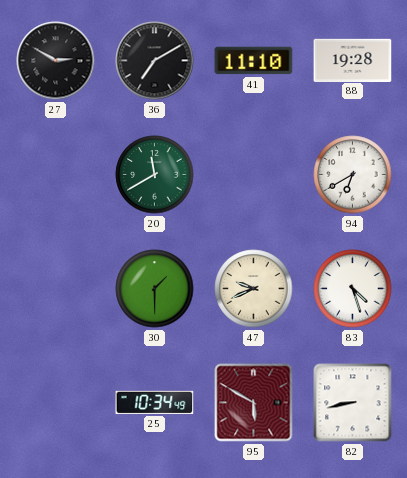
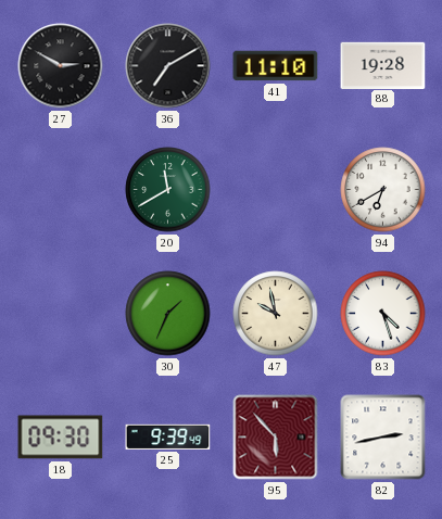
30: 1:30 -> 1:34 (168, 314)
47: 9:41 -> 9:58 (276, 314)
18: none -> 09:30 (61, 438)
25: 10:34 -> 9:39 (168, 436)
95: 5:50 -> 5:53 (276, 438)
82: 8:43 -> 2:43 (383, 438)
